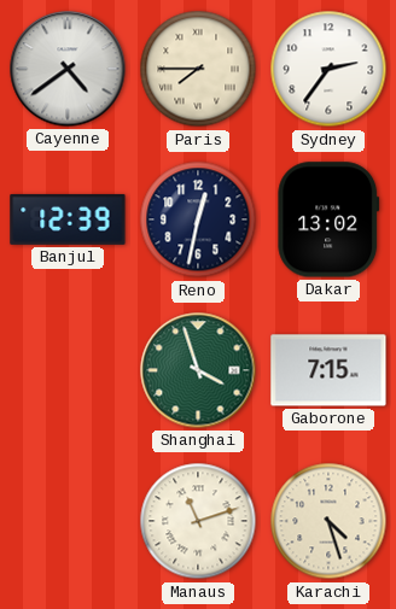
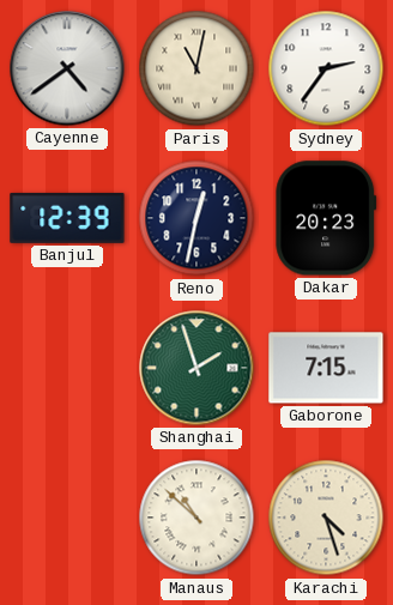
Paris: 7:45 -> 11:02 (196, 68)
Dakar: 13:02 -> 20:23 (326, 218)
Shanghai: 3:57 -> 1:57 (196, 368)
Manaus: 11:12 -> 10:52 (196, 518)
